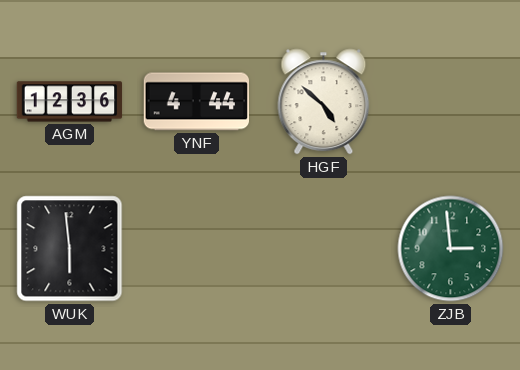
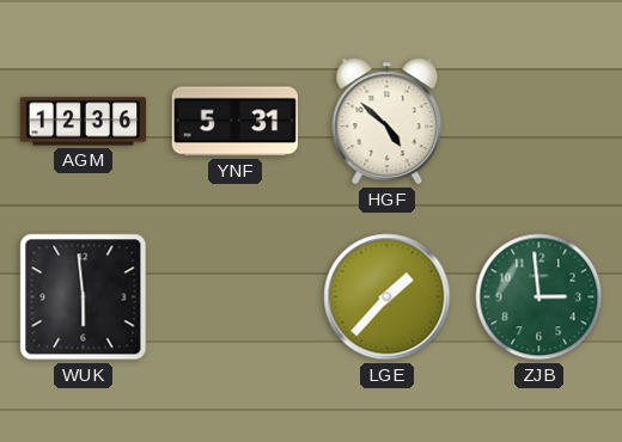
YNF: 4:44 -> 5:31 (234, 122)
LGE: none -> 1:37 (388, 297)
